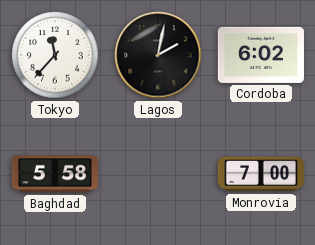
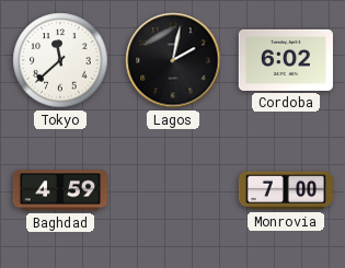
Tokyo: 11:37 -> 11:38 (60, 60)
Baghdad: 5:58 -> 4:59 (59, 190)
